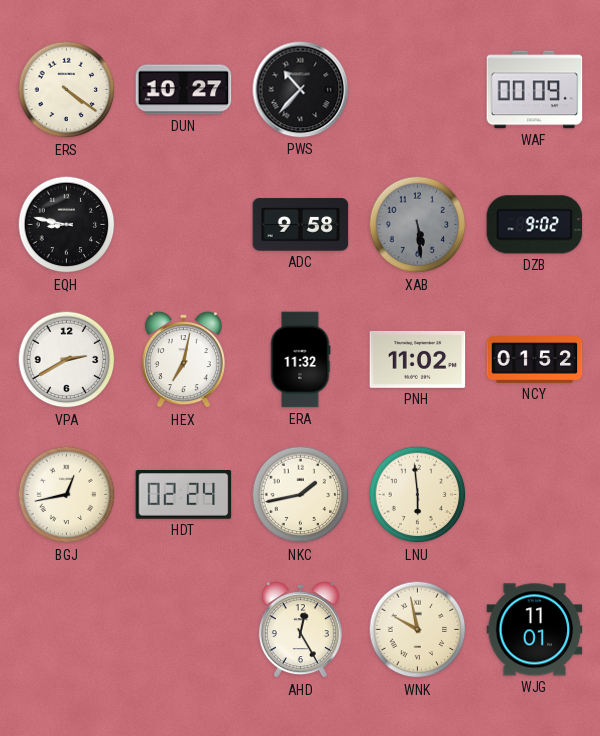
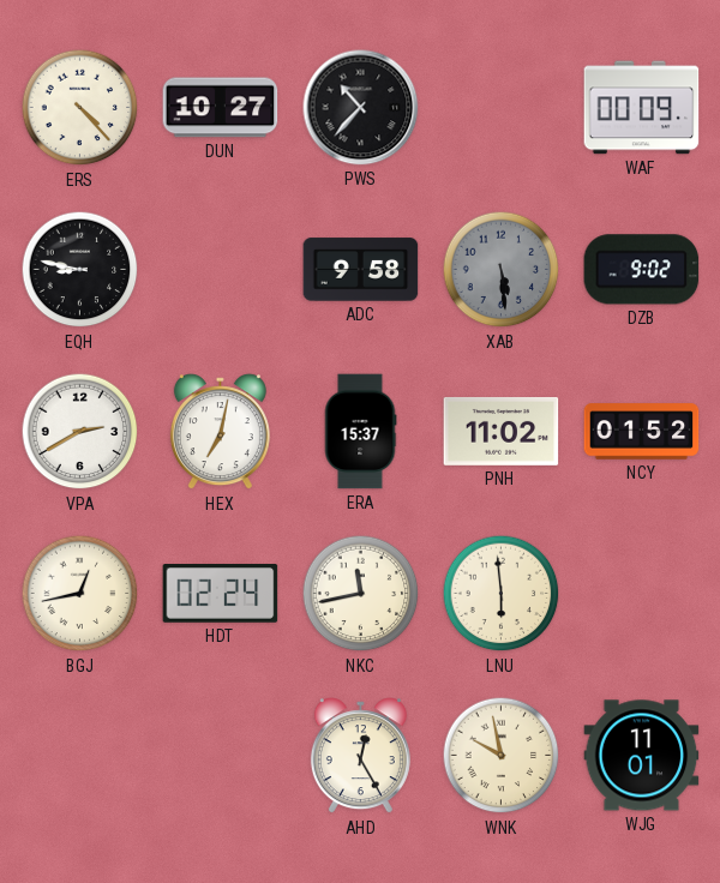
ERS: 4:21 -> 4:23 (80, 108)
ERA: 11:32 -> 15:37 (360, 432)
NKC: 1:43 -> 11:43 (361, 594)
